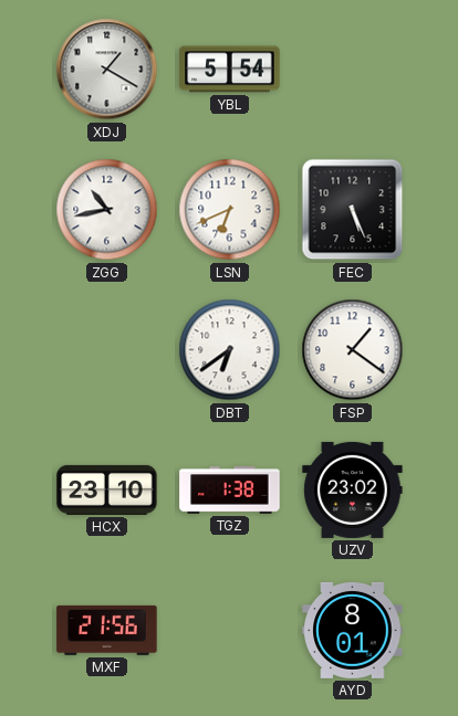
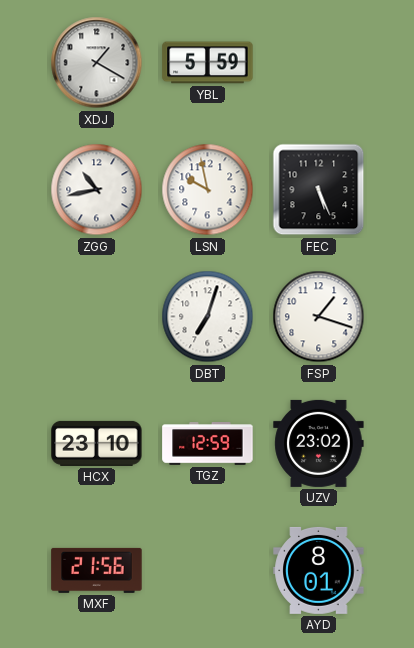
YBL: 5:54 -> 5:59 (208, 63)
LSN: 6:41 -> 9:58 (208, 190)
DBT: 6:39 -> 7:03 (208, 317)
FSP: 1:21 -> 1:18 (319, 317)
TGZ: 1:38 -> 12:59 (208, 444)
